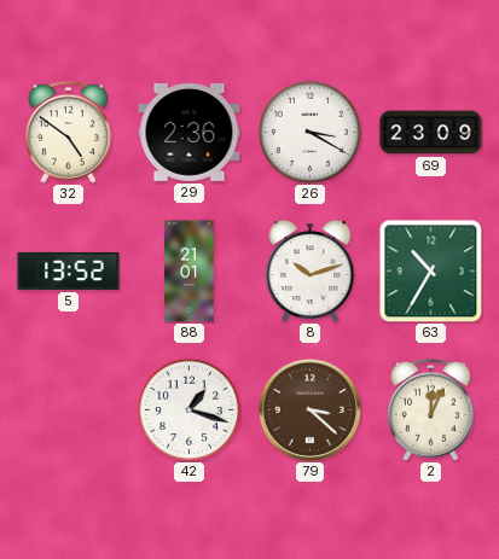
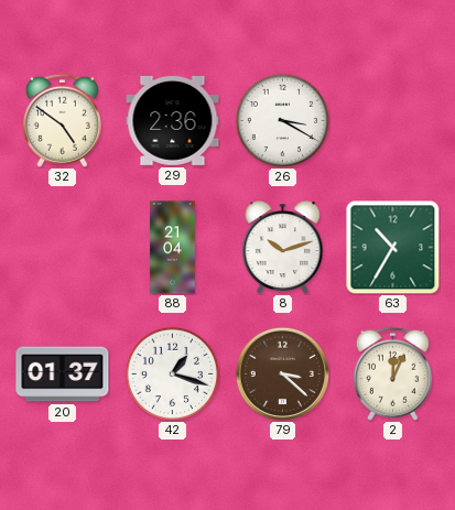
69: 23:09 -> none (431, 133)
5: 13:52 -> none (69, 270)
88: 21:01 -> 21:04 (173, 248)
20: none -> 01:37 (63, 375)
